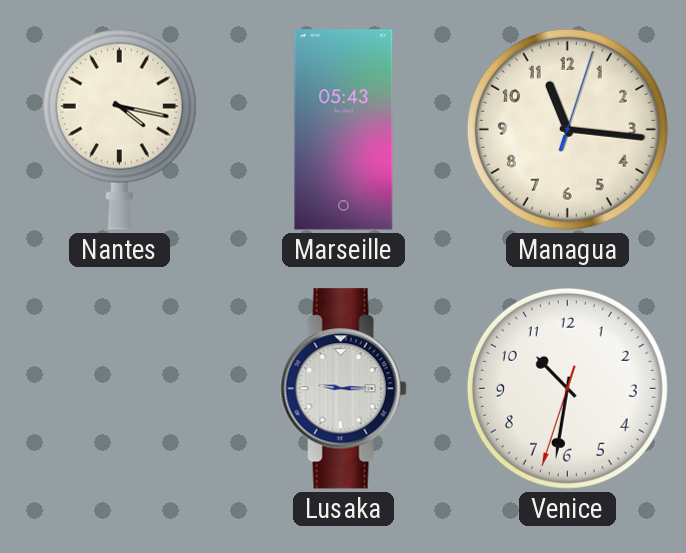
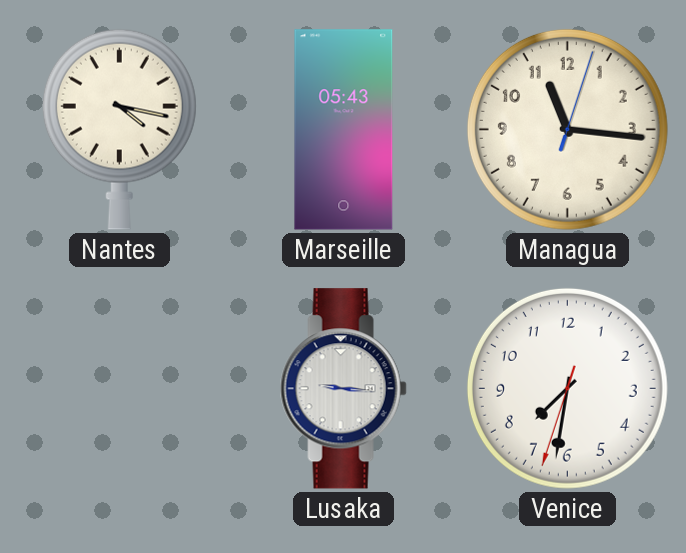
Lusaka: 9:15 -> 9:16 (343, 389)
Venice: 10:31 -> 7:31 (567, 388)
